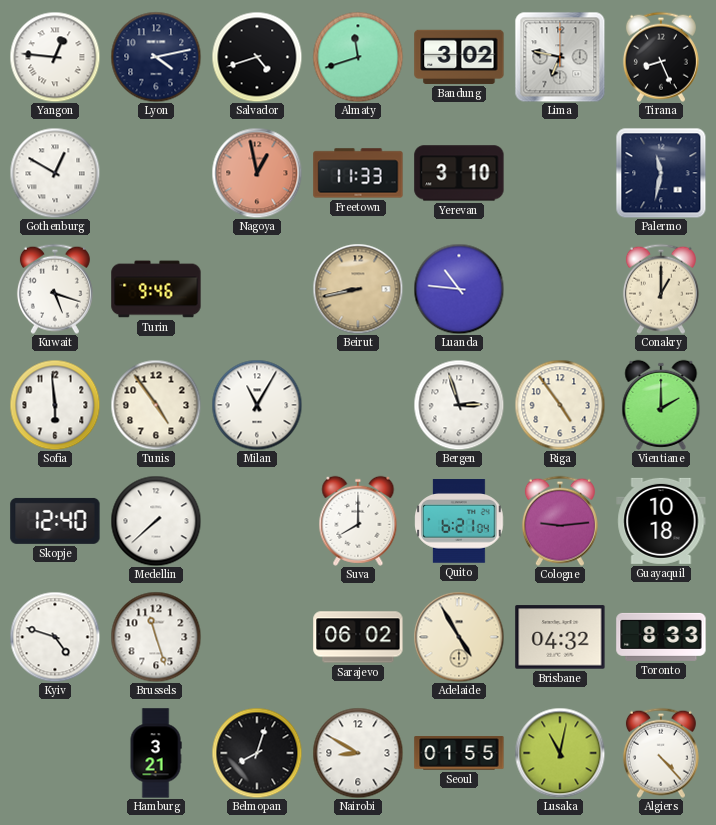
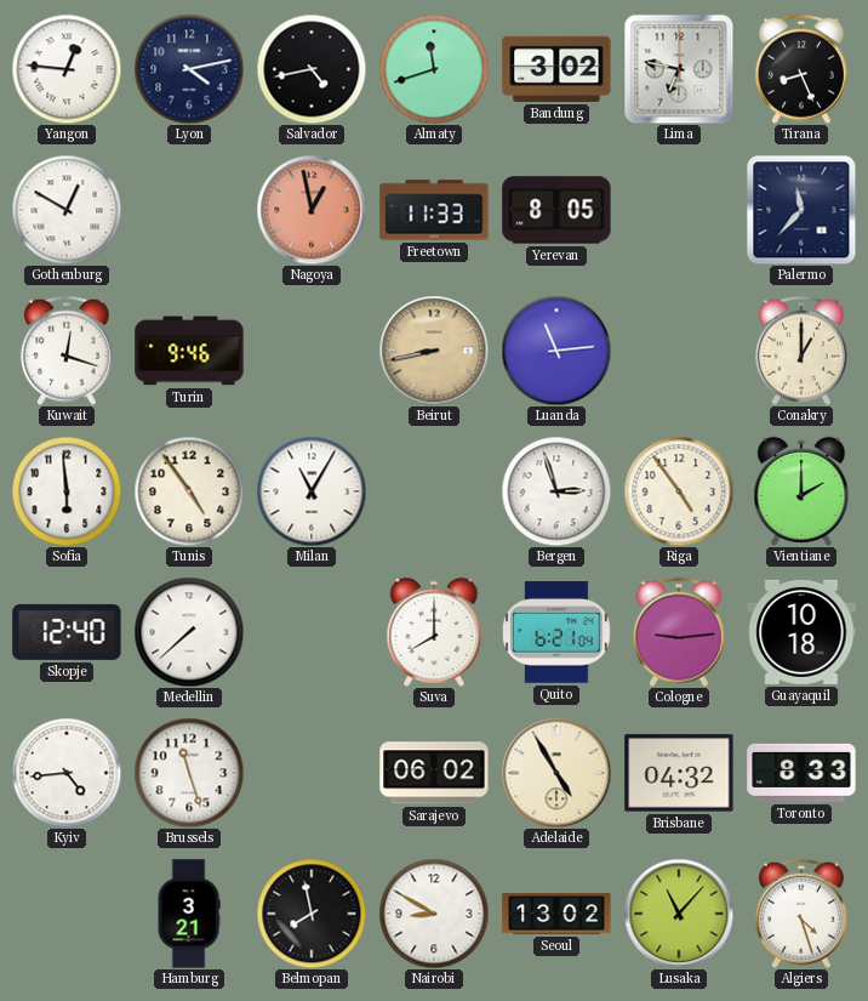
Salvador: 4:42 -> 4:43 (312, 69)
Yerevan: 3:10 -> 8:05 (556, 210)
Palermo: 11:32 -> 11:37 (801, 210)
Kuwait: 5:18 -> 12:18 (67, 351)
Luanda: 10:46 -> 11:14 (556, 351)
Kyiv: 4:48 -> 4:44 (67, 773)
Belmopan: 8:03 -> 7:58 (312, 914)
Seoul: 01:55 -> 13:02 (556, 914)
Lusaka: 11:02 -> 11:07 (679, 914)
Algiers: 4:23 -> 4:27 (801, 914)
